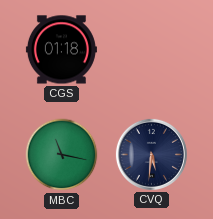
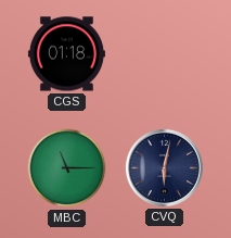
MBC: 11:17 -> 11:15 (67, 168)
CVQ: 5:31 -> 6:02 (164, 167)
